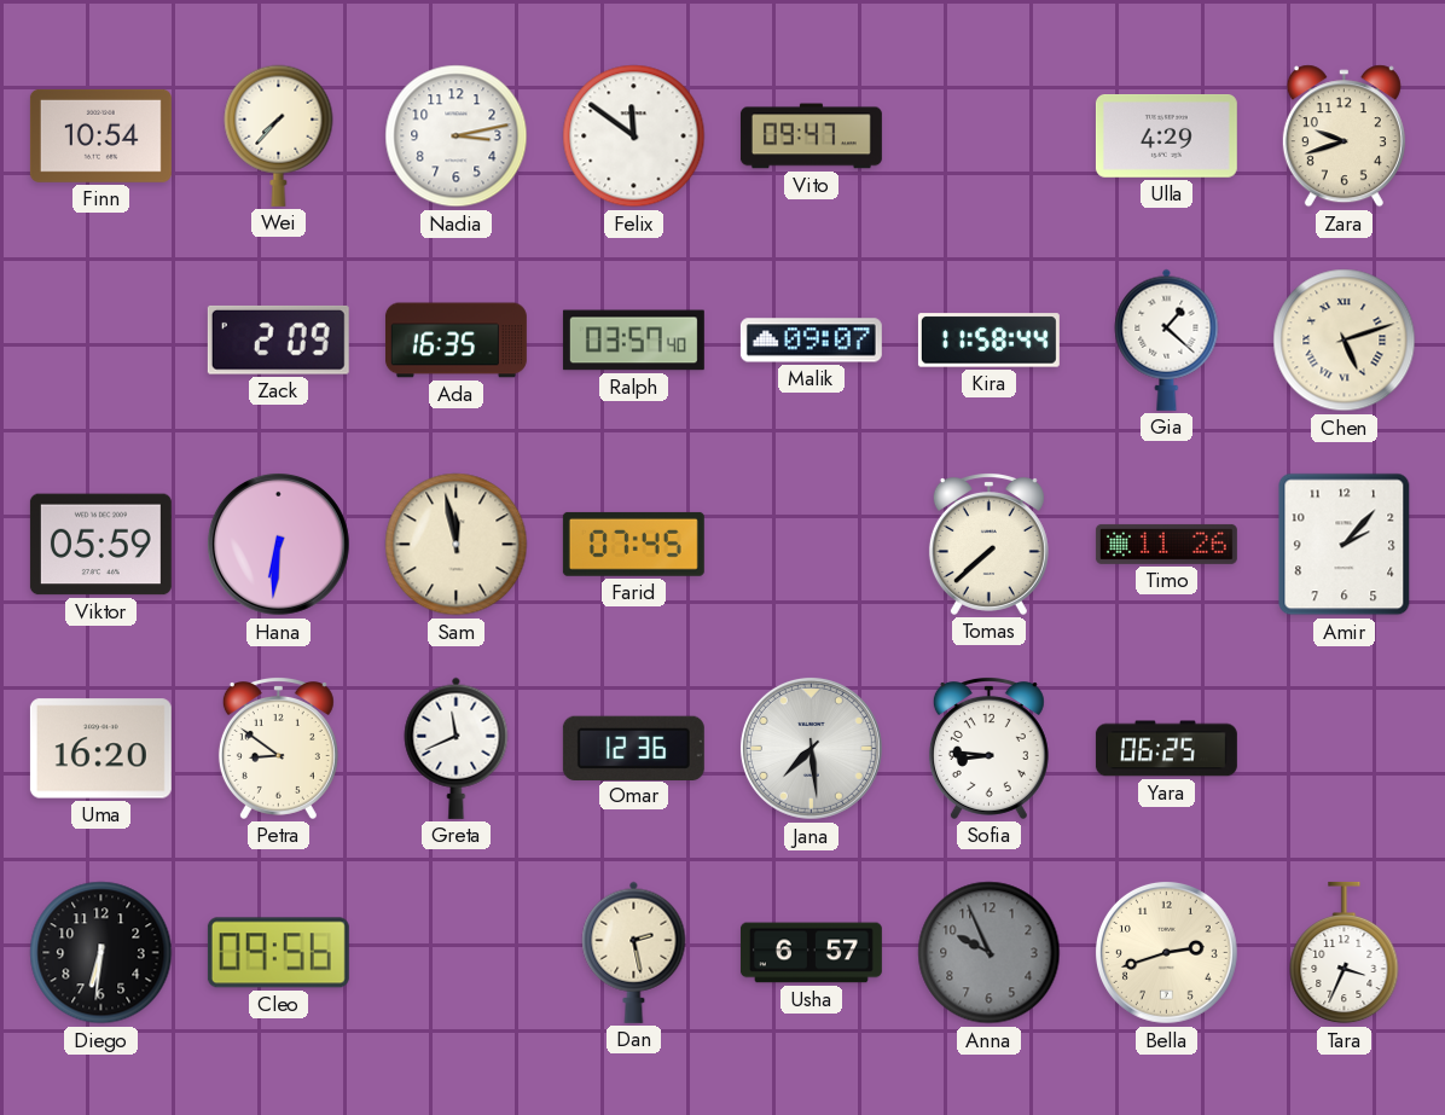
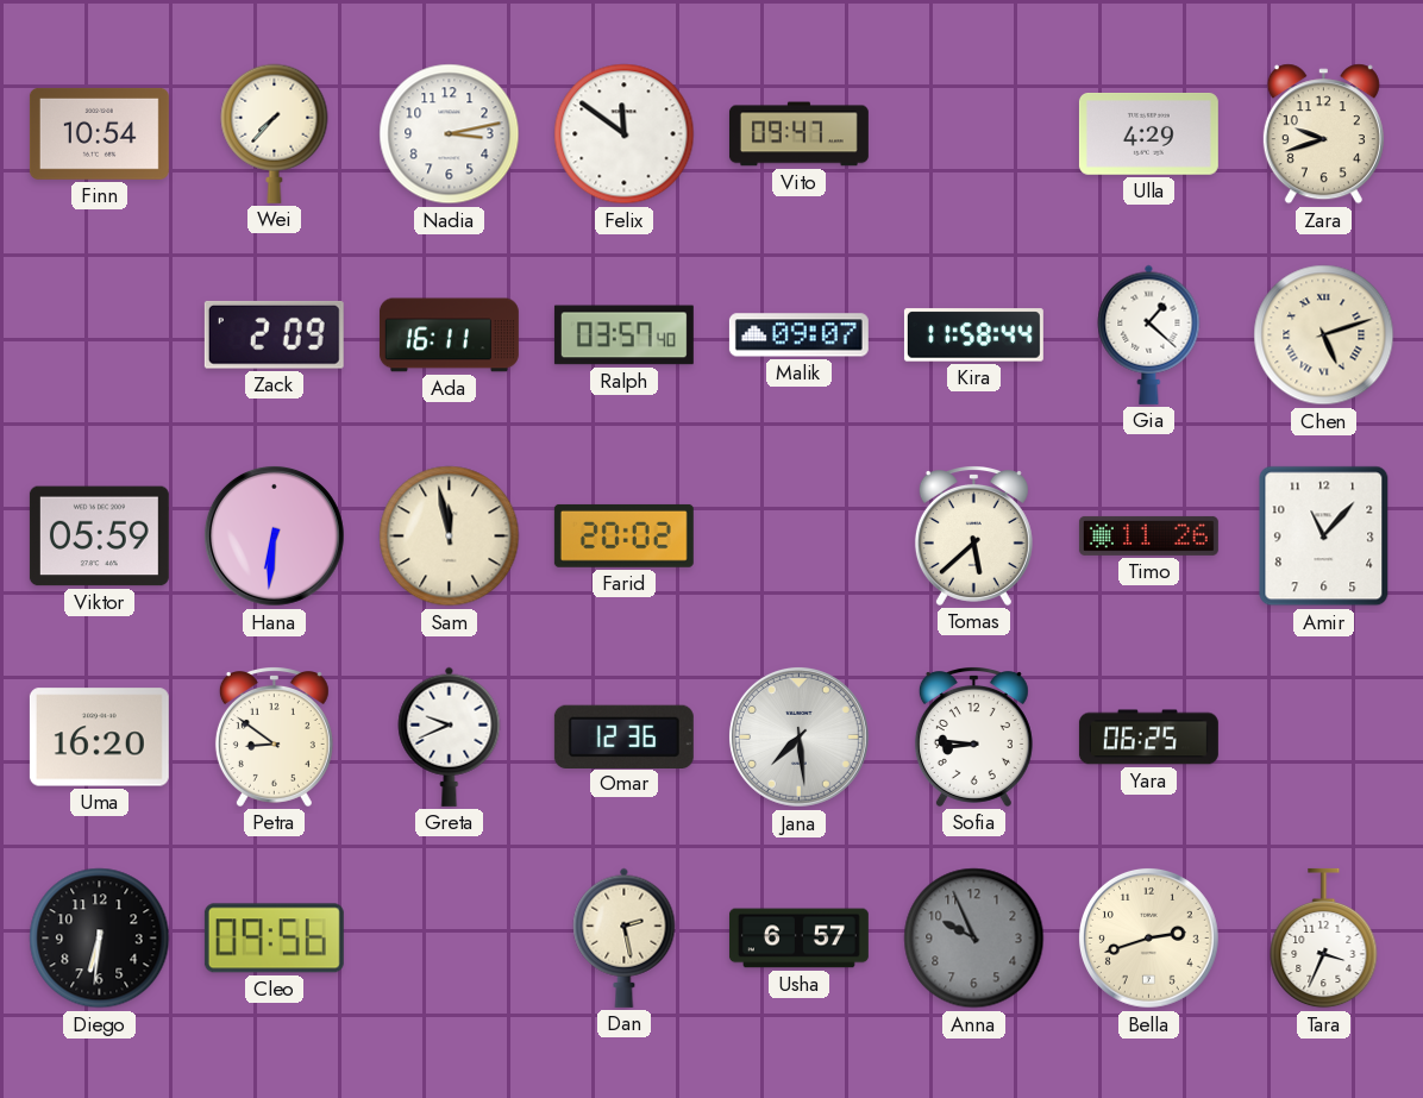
Ada: 16:35 -> 16:11 (449, 335)
Farid: 07:45 -> 20:02 (623, 535)
Tomas: 7:38 -> 5:38 (973, 537)
Amir: 2:07 -> 11:07 (1324, 537)
Greta: 11:41 -> 9:41 (450, 736)
